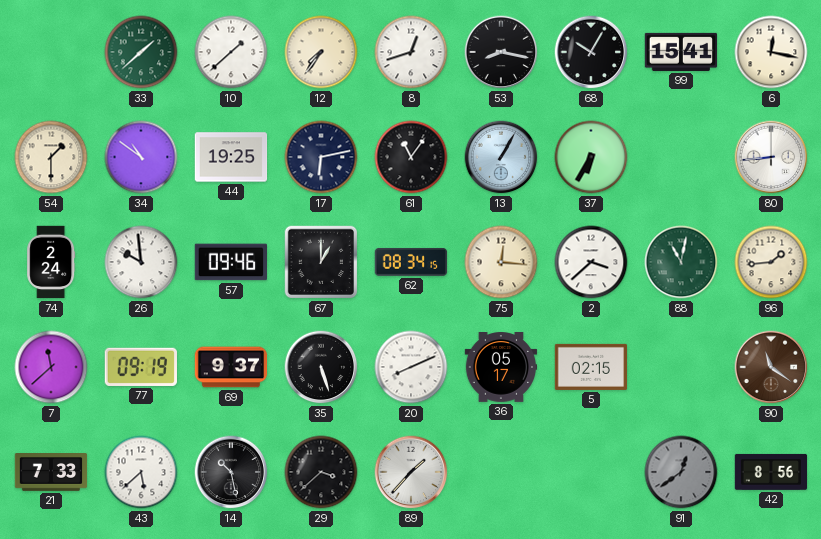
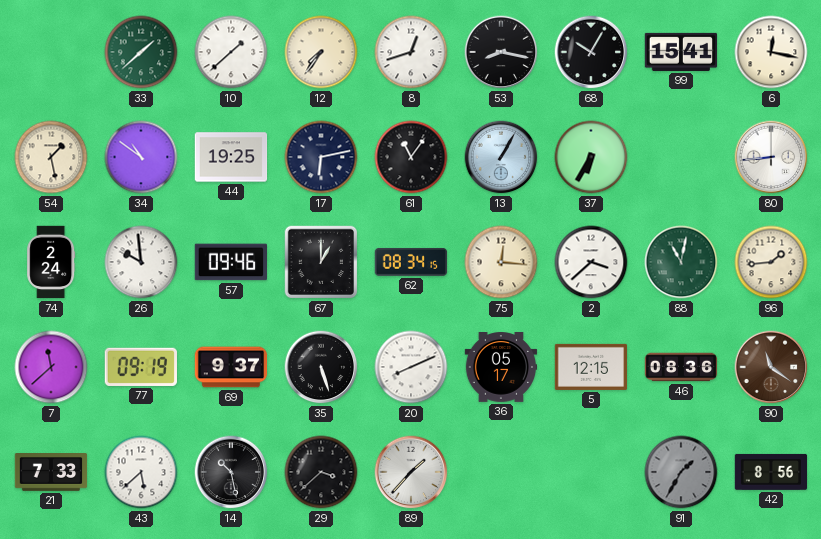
54: 1:30 -> 1:28 (51, 157)
5: 02:15 -> 12:15 (591, 367)
46: none -> 08:36 (681, 367)
91: 12:39 -> 1:35 (681, 472)
